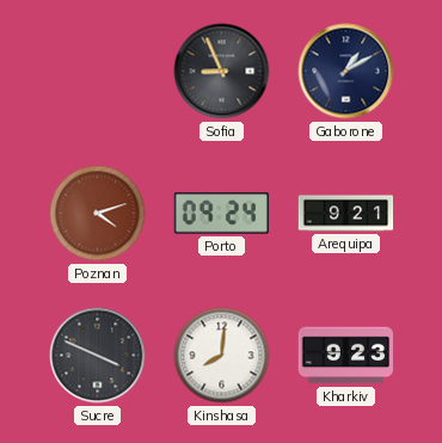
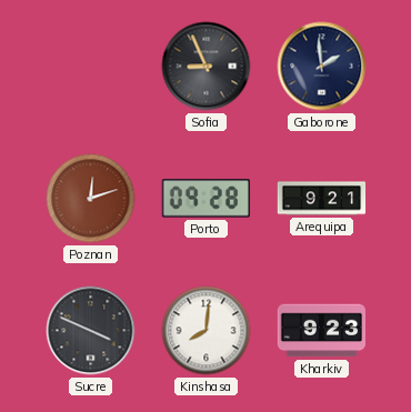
Gaborone: 1:10 -> 1:59 (322, 67)
Poznan: 4:12 -> 12:12 (91, 199)
Porto: 09:24 -> 09:28 (205, 199)
